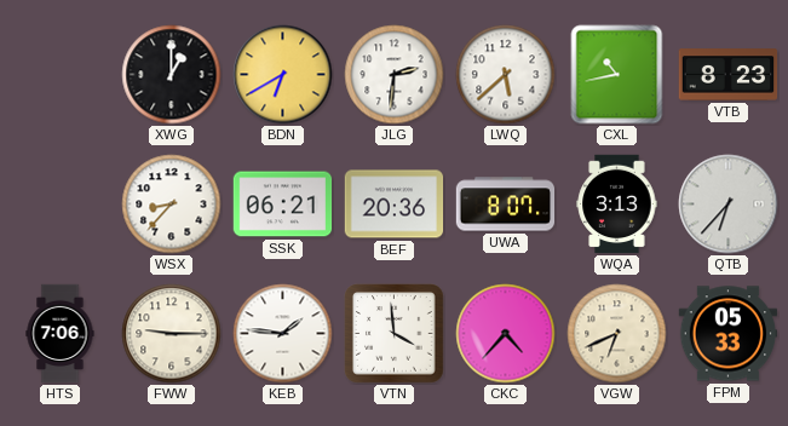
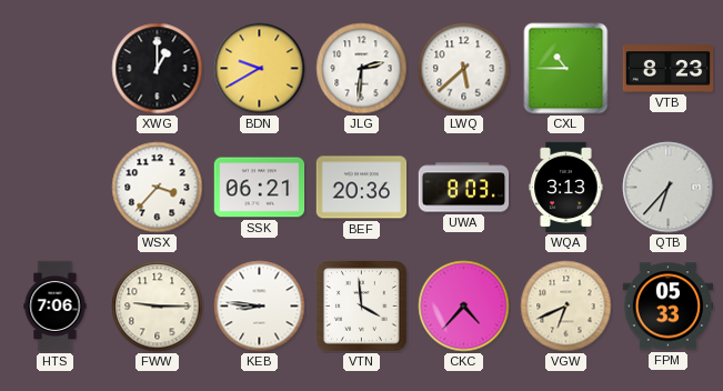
BDN: 6:40 -> 9:40 (260, 69)
CXL: 10:43 -> 10:45 (566, 69)
WSX: 8:37 -> 3:37 (158, 188)
UWA: 8:07 -> 8:03 (464, 188)
KEB: 1:46 -> 8:46 (260, 307)
